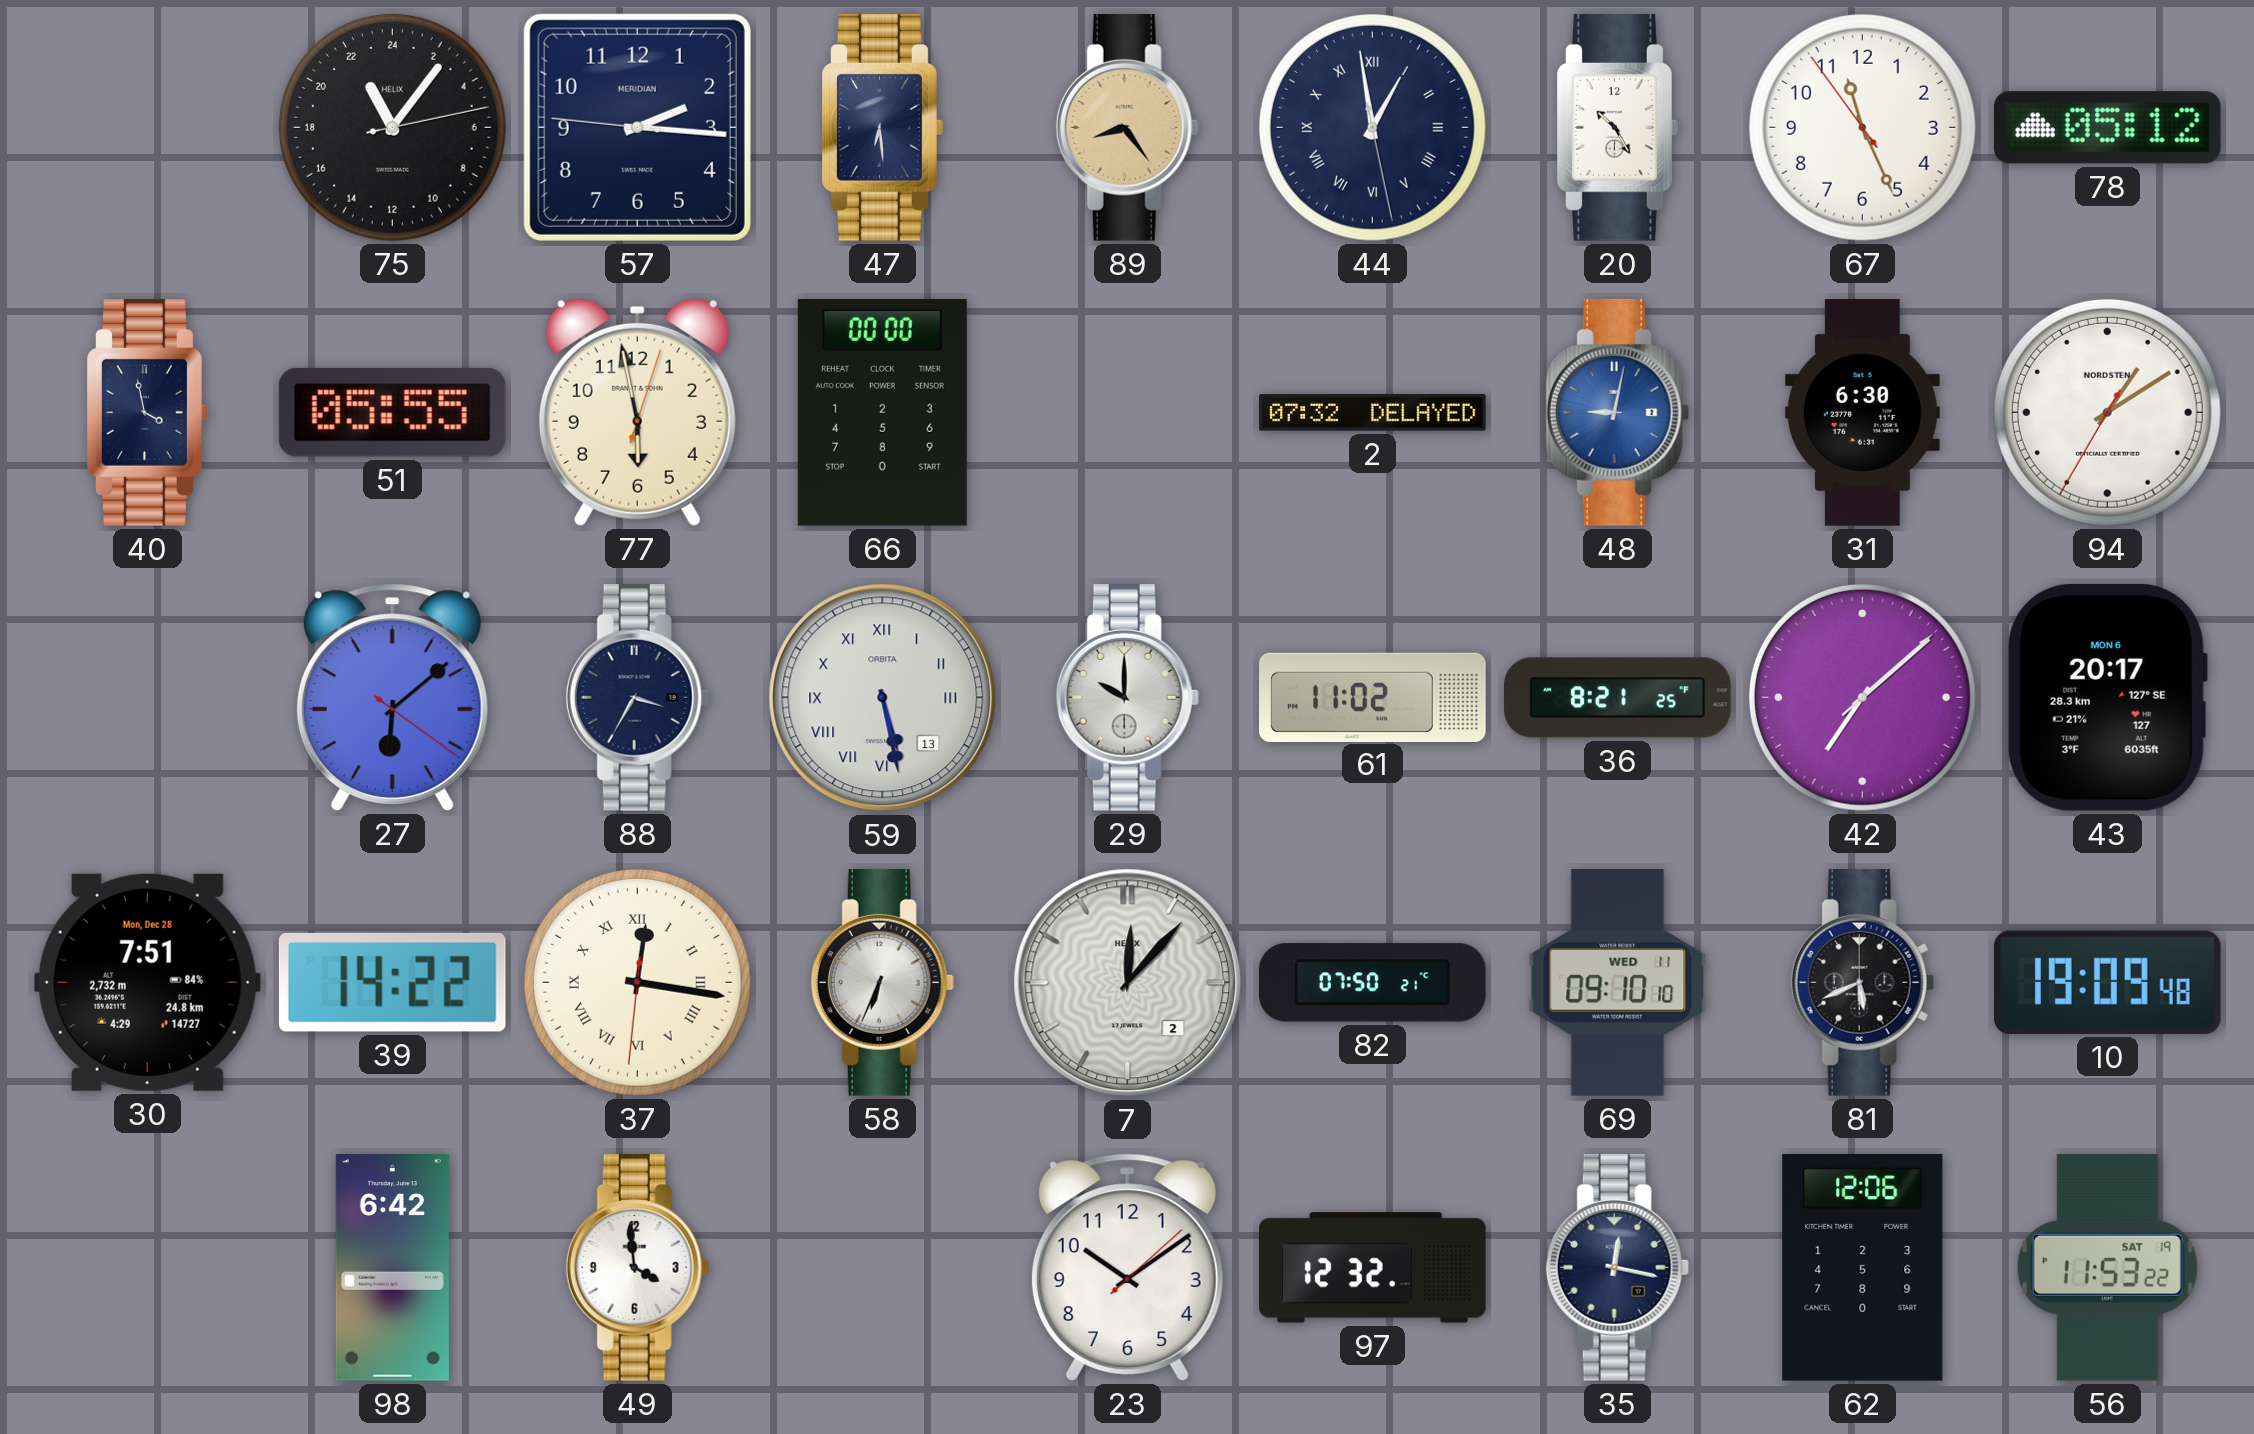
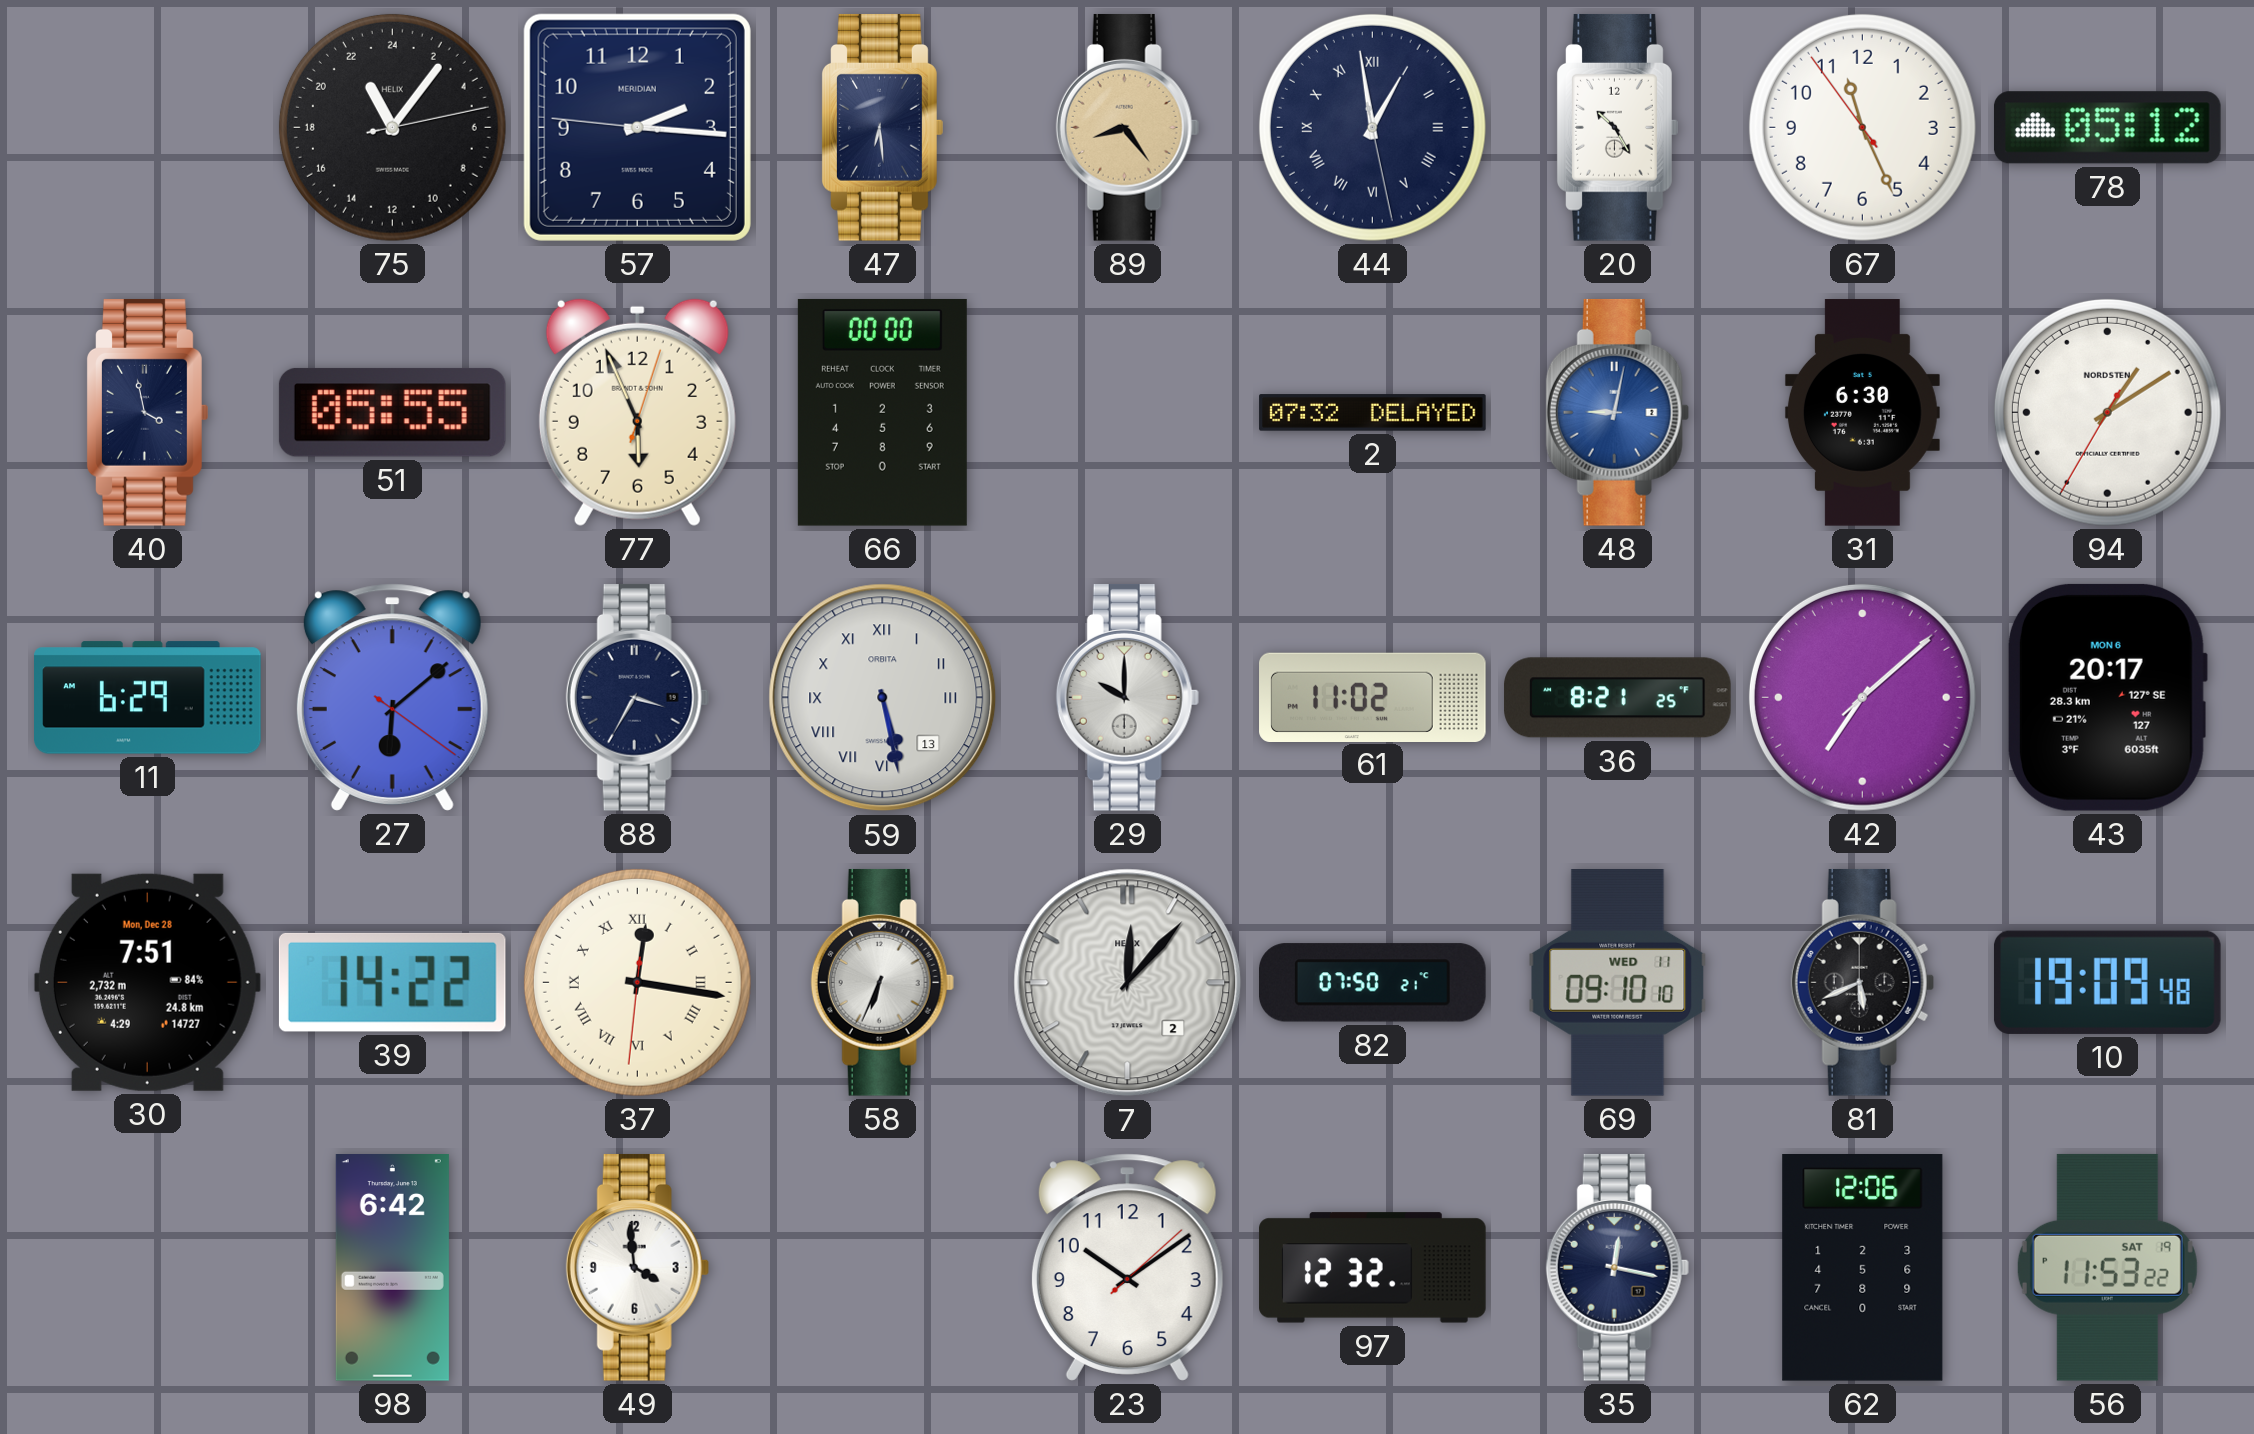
77: 5:58 -> 5:56 (637, 412)
11: none -> 6:29 (148, 698)
